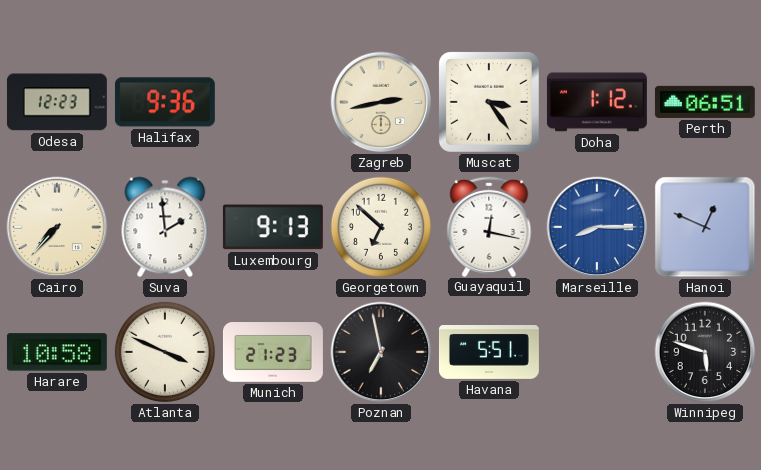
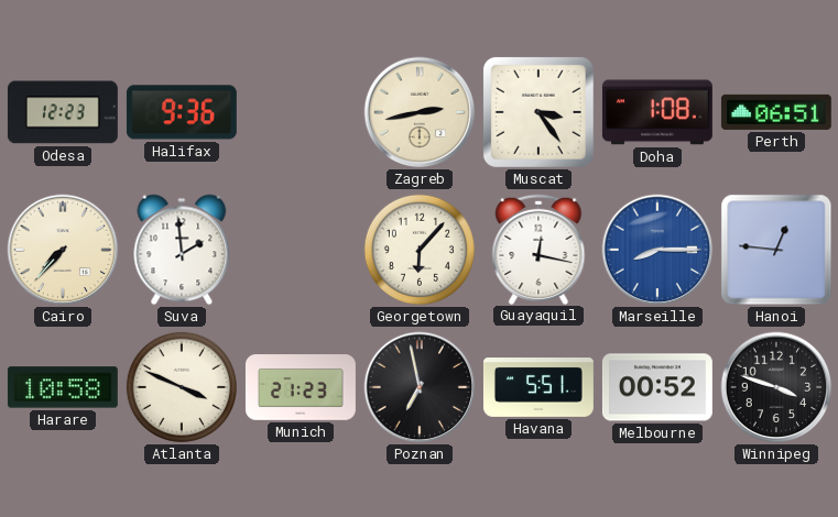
Doha: 1:12 -> 1:08 (657, 112)
Luxembourg: 9:13 -> none (273, 227)
Georgetown: 6:52 -> 6:07 (420, 250)
Hanoi: 12:49 -> 12:46 (776, 250)
Melbourne: none -> 00:52 (657, 387)
Winnipeg: 5:48 -> 3:48 (776, 387)
